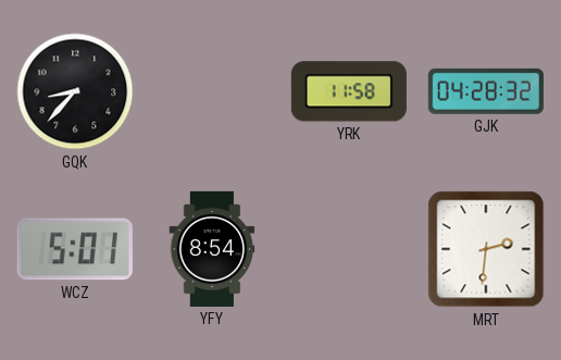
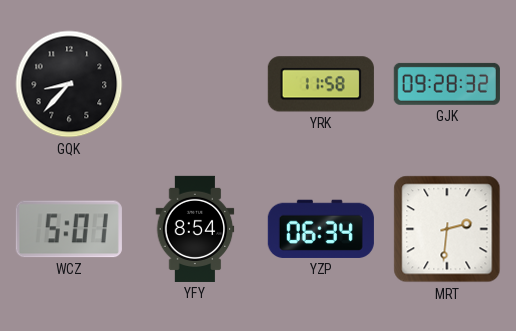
GJK: 04:28 -> 09:28 (447, 84)
YZP: none -> 06:34 (321, 229)
